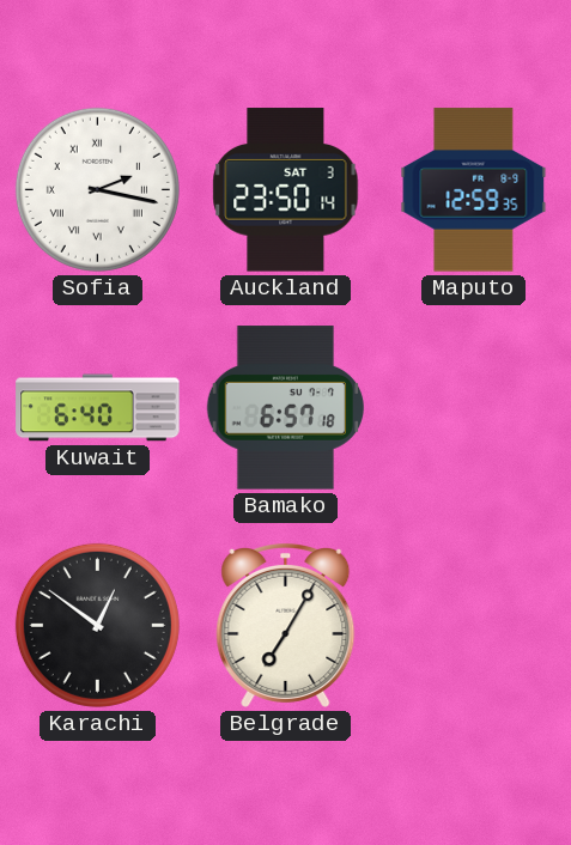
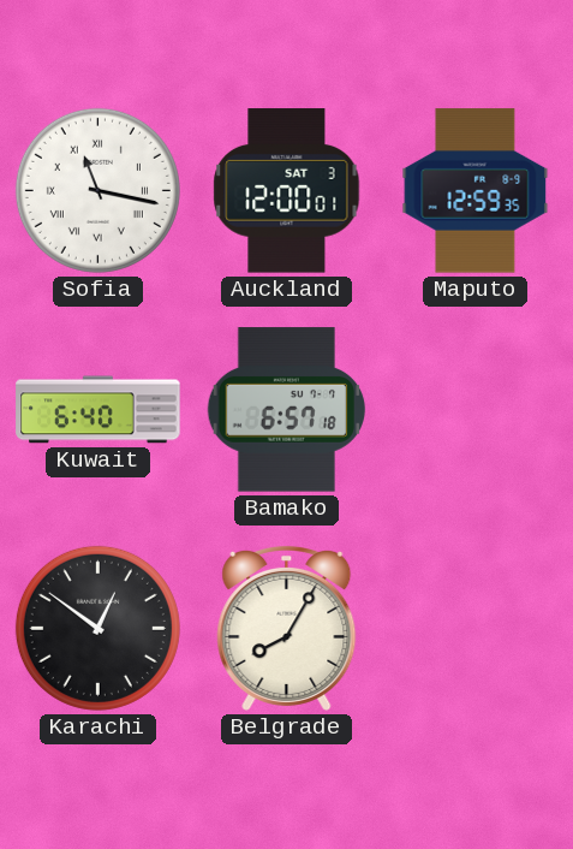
Sofia: 2:17 -> 11:17 (97, 190)
Auckland: 23:50 -> 12:00 (287, 191)
Belgrade: 7:05 -> 8:05 (287, 628)
